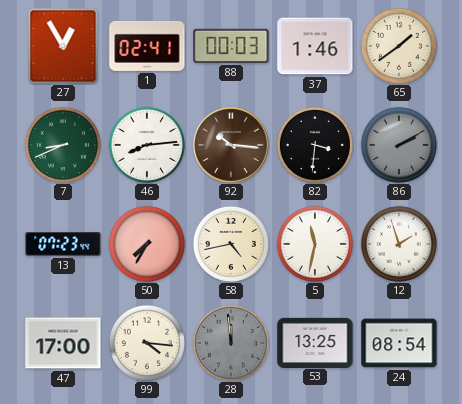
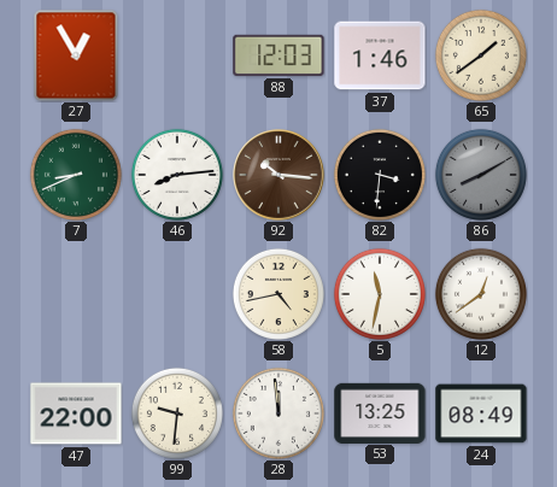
1: 02:41 -> none (147, 46)
88: 00:03 -> 12:03 (278, 55)
86: 2:10 -> 8:10 (481, 175)
13: 07:23 -> none (63, 245)
50: 7:35 -> none (147, 244)
12: 1:57 -> 12:39 (481, 294)
47: 17:00 -> 22:00 (76, 413)
99: 4:16 -> 9:31 (177, 413)
28 dial: grey -> white (278, 413)
24: 08:54 -> 08:49 (481, 413)
